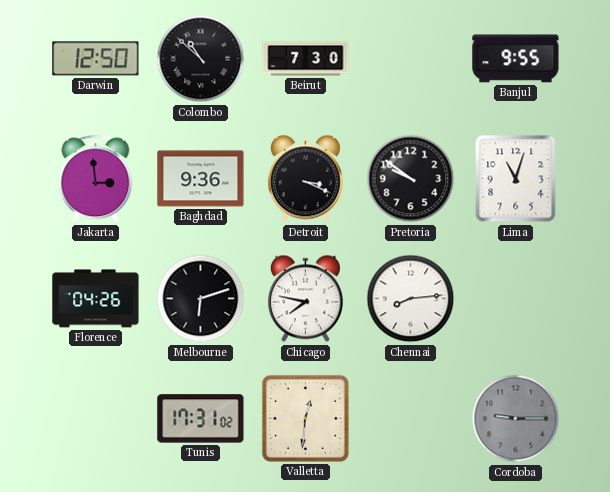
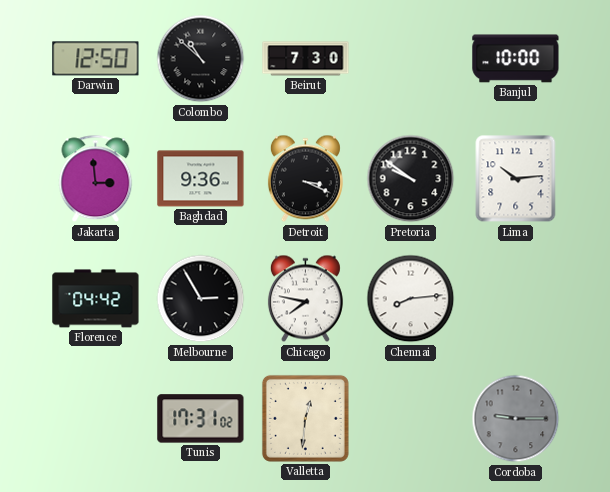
Banjul: 9:55 -> 10:00 (516, 59)
Lima: 11:03 -> 10:14 (516, 179)
Florence: 04:26 -> 04:42 (96, 299)
Melbourne: 6:12 -> 2:55 (201, 299)
